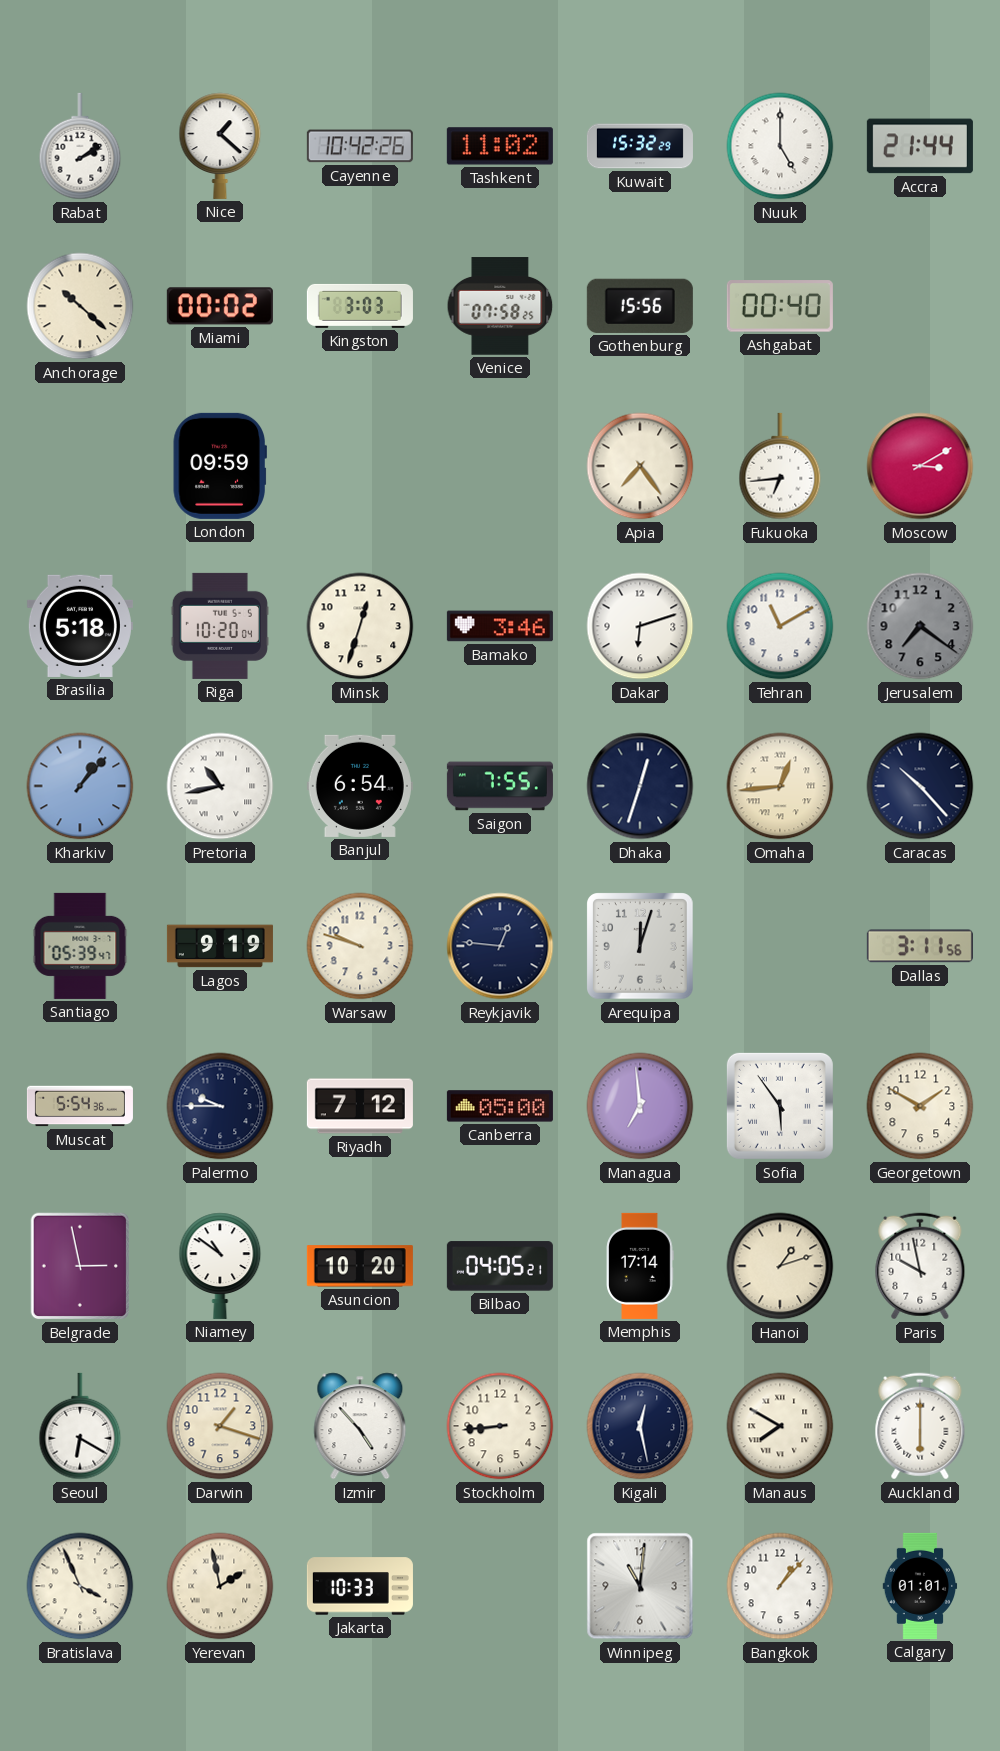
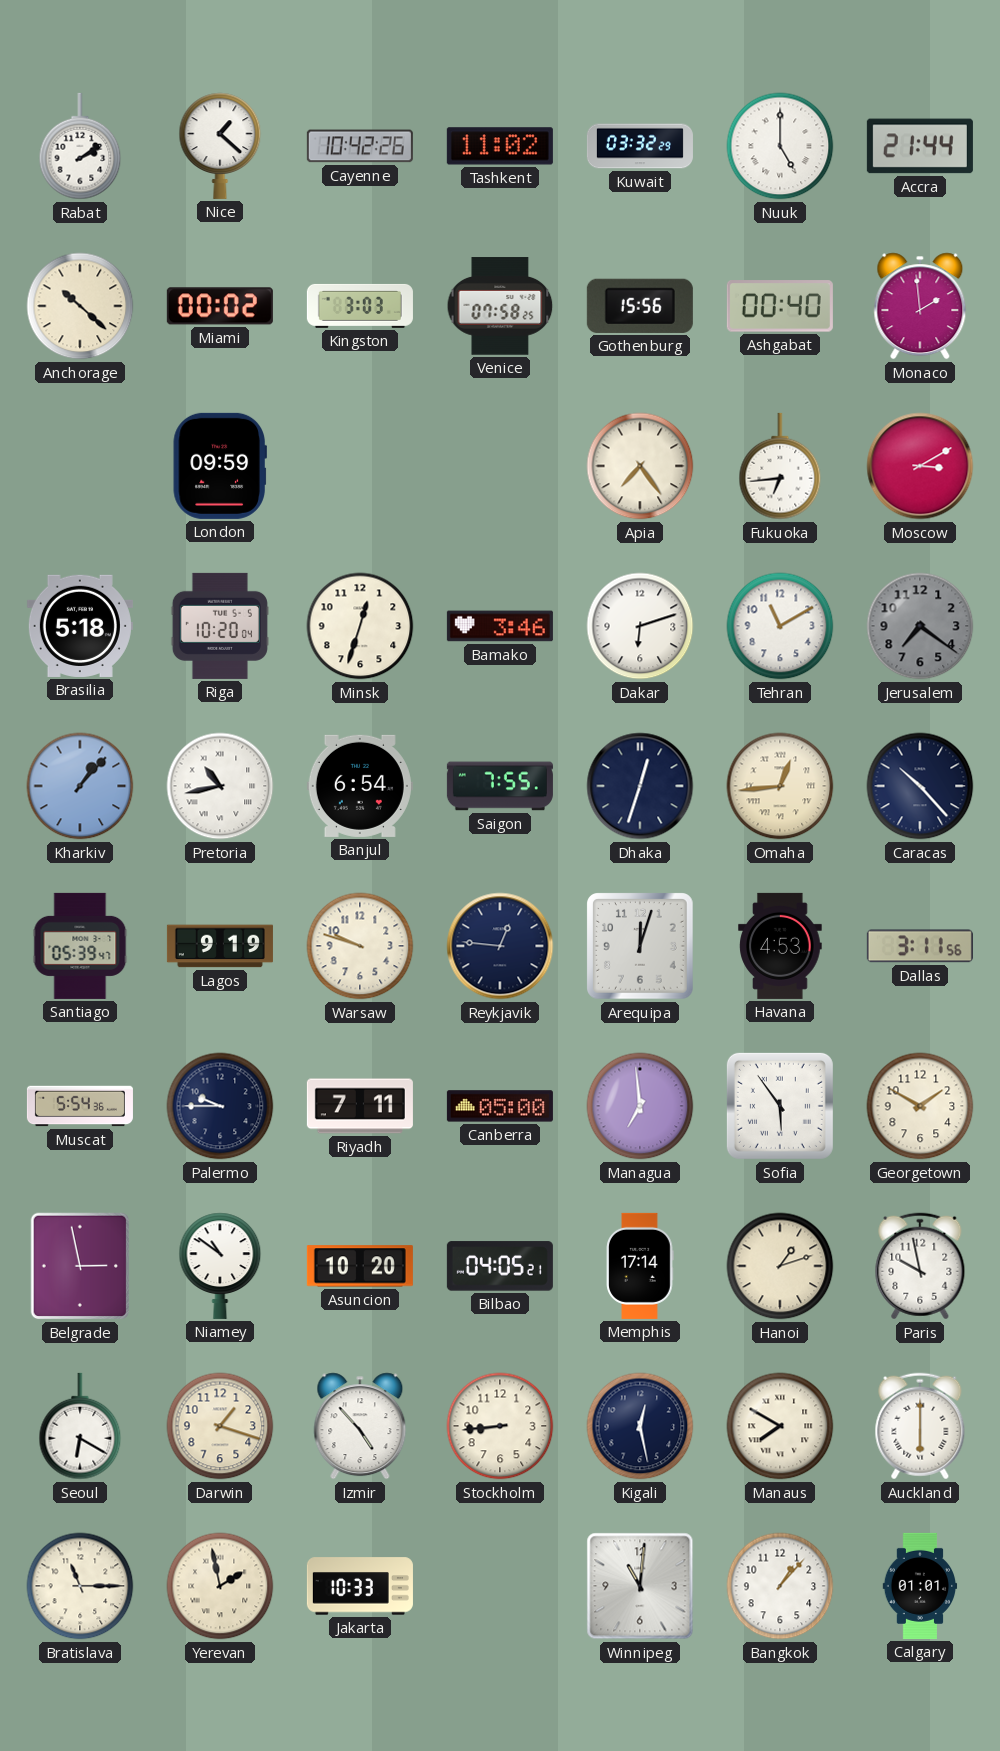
Kuwait: 15:32 -> 03:32 (640, 146)
Monaco: none -> 1:59 (920, 306)
Havana: none -> 4:53 (780, 946)
Riyadh: 7:12 -> 7:11 (360, 1106)
Bratislava: 3:56 -> 11:15 (80, 1586)
